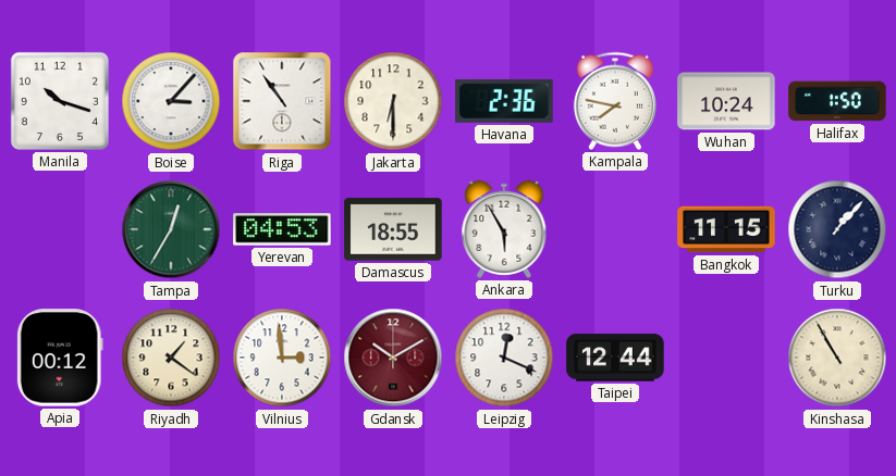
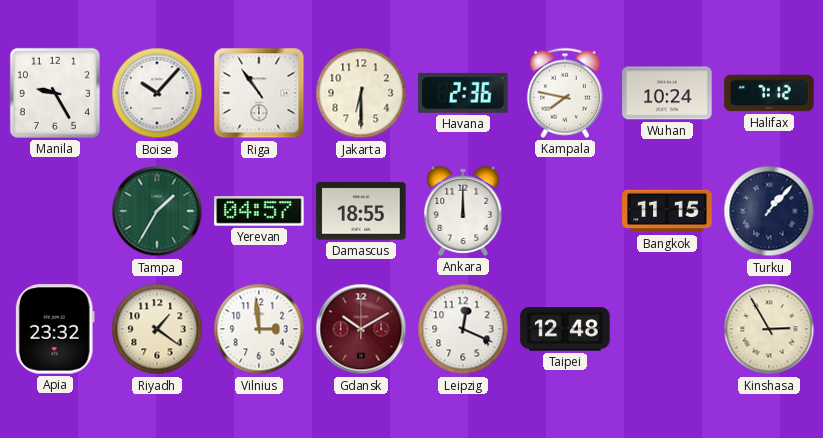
Manila: 10:18 -> 9:25 (55, 93)
Boise: 3:07 -> 10:07 (157, 93)
Halifax: 1:50 -> 7:12 (769, 93)
Tampa: 12:35 -> 1:35 (157, 211)
Yerevan: 04:53 -> 04:57 (259, 211)
Ankara: 5:55 -> 12:00 (463, 211)
Apia: 00:12 -> 23:32 (55, 329)
Taipei: 12:44 -> 12:48 (565, 329)
Kinshasa: 10:55 -> 2:55 (769, 329)
